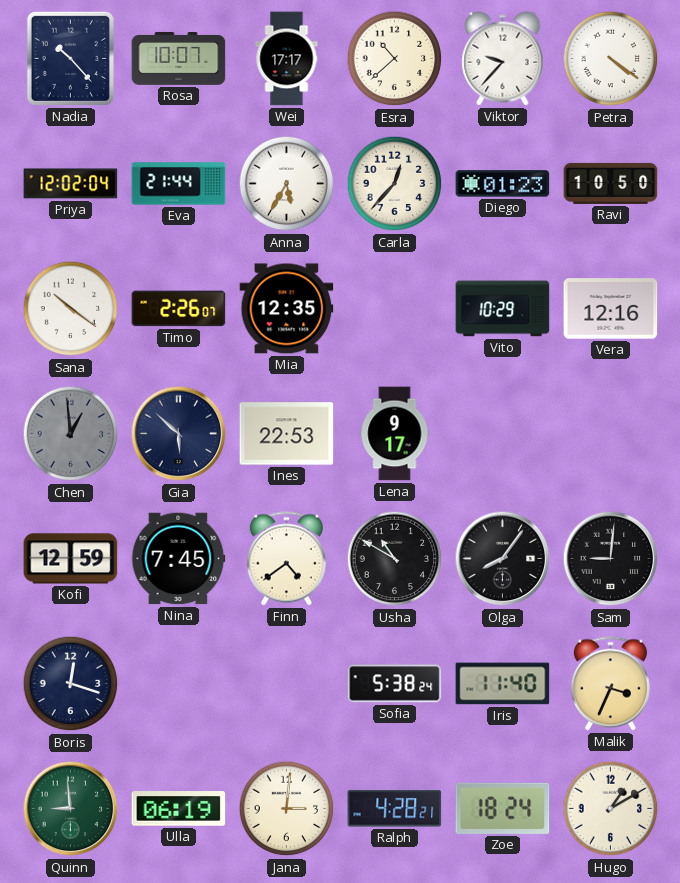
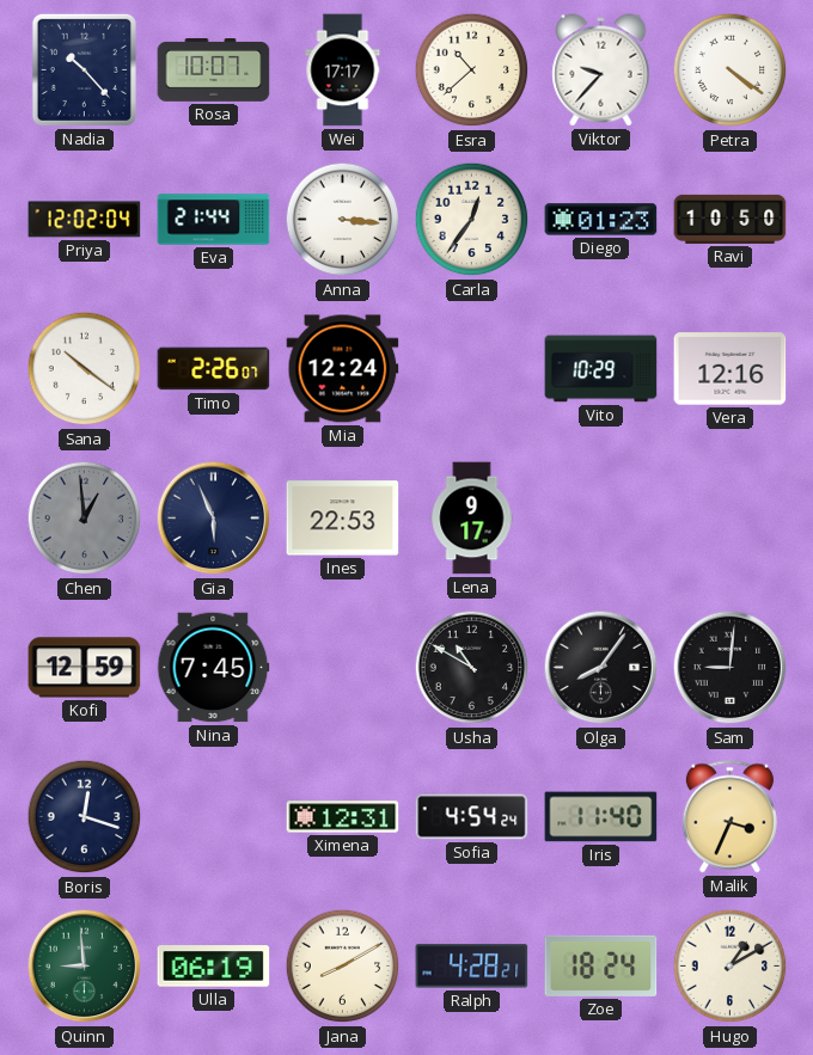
Anna: 5:35 -> 3:16 (343, 220)
Carla: 12:37 -> 12:36 (472, 220)
Mia: 12:35 -> 12:24 (343, 369)
Gia: 5:52 -> 5:56 (214, 519)
Finn: 4:39 -> none (286, 559)
Ximena: none -> 12:31 (343, 817)
Sofia: 5:38 -> 4:54 (472, 817)
Jana: 3:01 -> 8:10 (343, 967)
